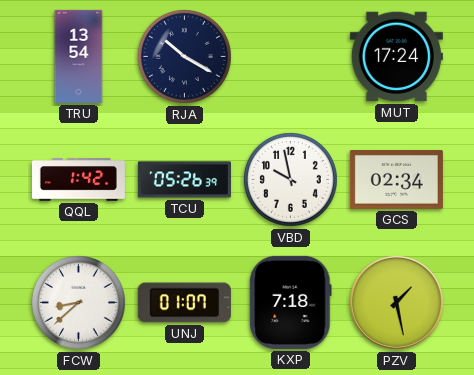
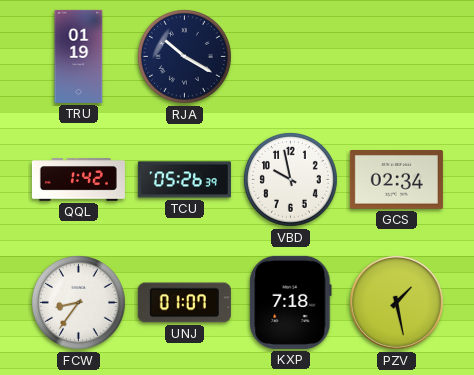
TRU: 13:54 -> 01:19 (79, 56)
MUT: 17:24 -> none (396, 57)
FCW: 8:38 -> 8:36 (78, 302)
